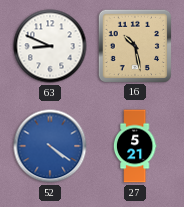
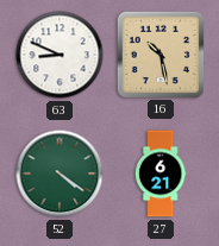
52 dial: blue -> green (60, 174)
27: 5:21 -> 6:21 (161, 174)
